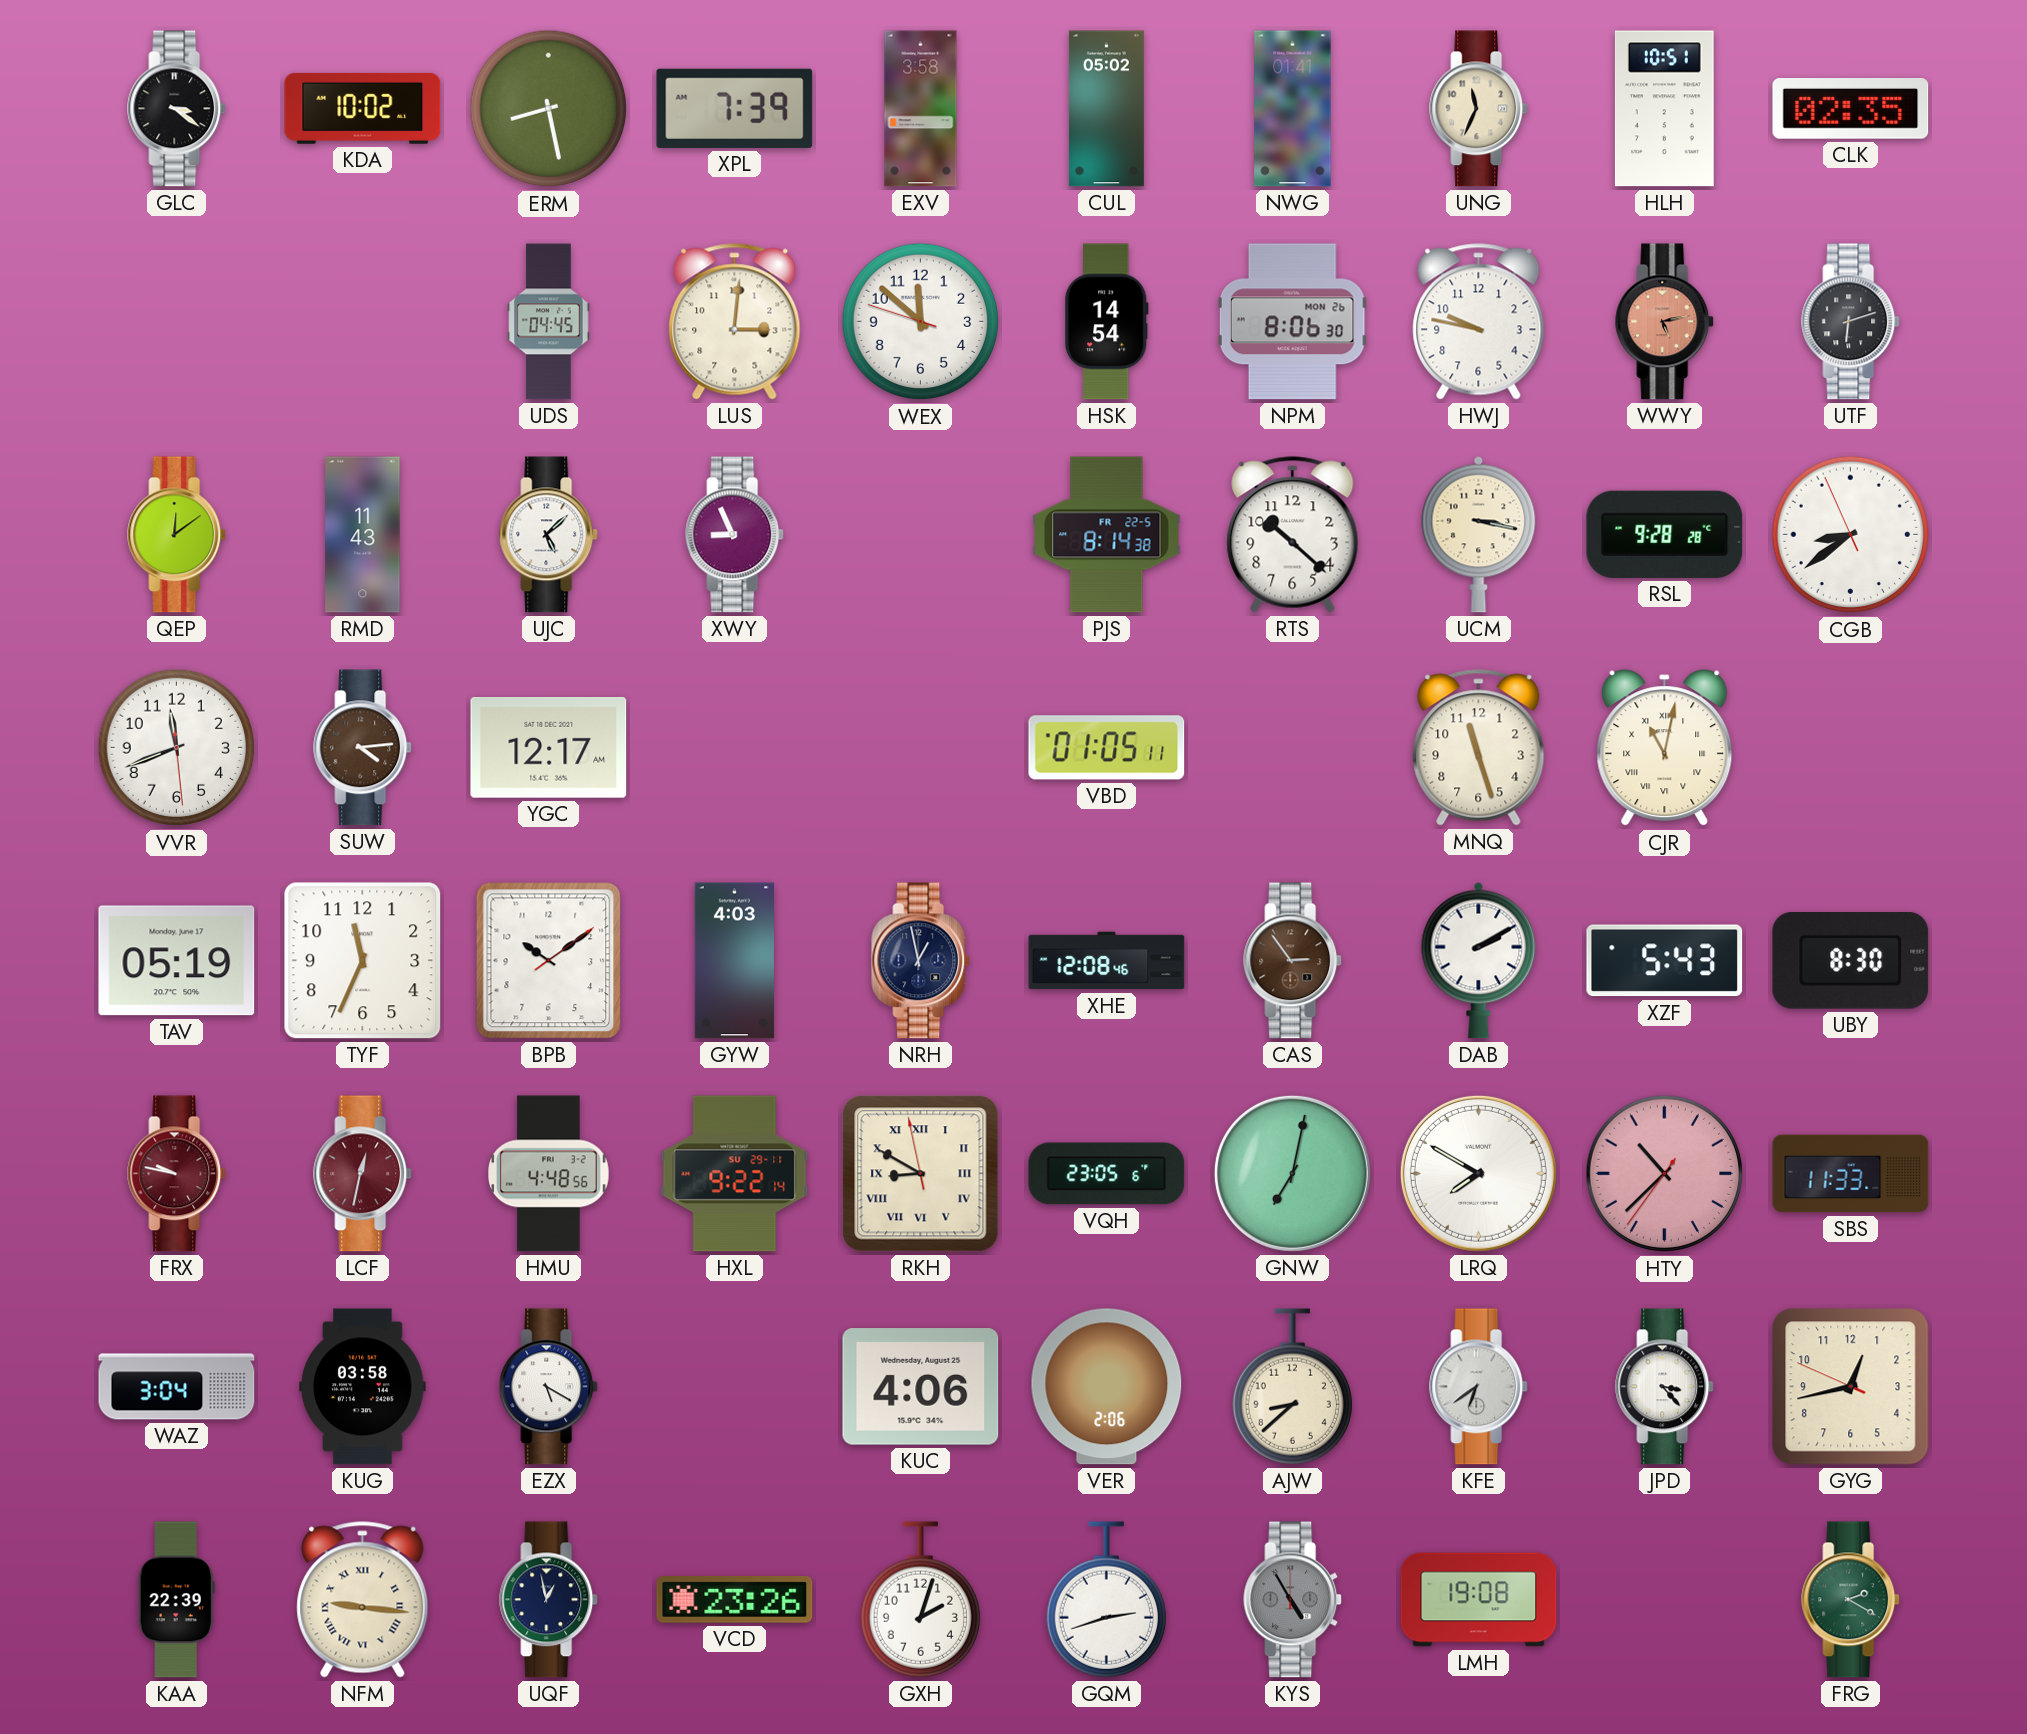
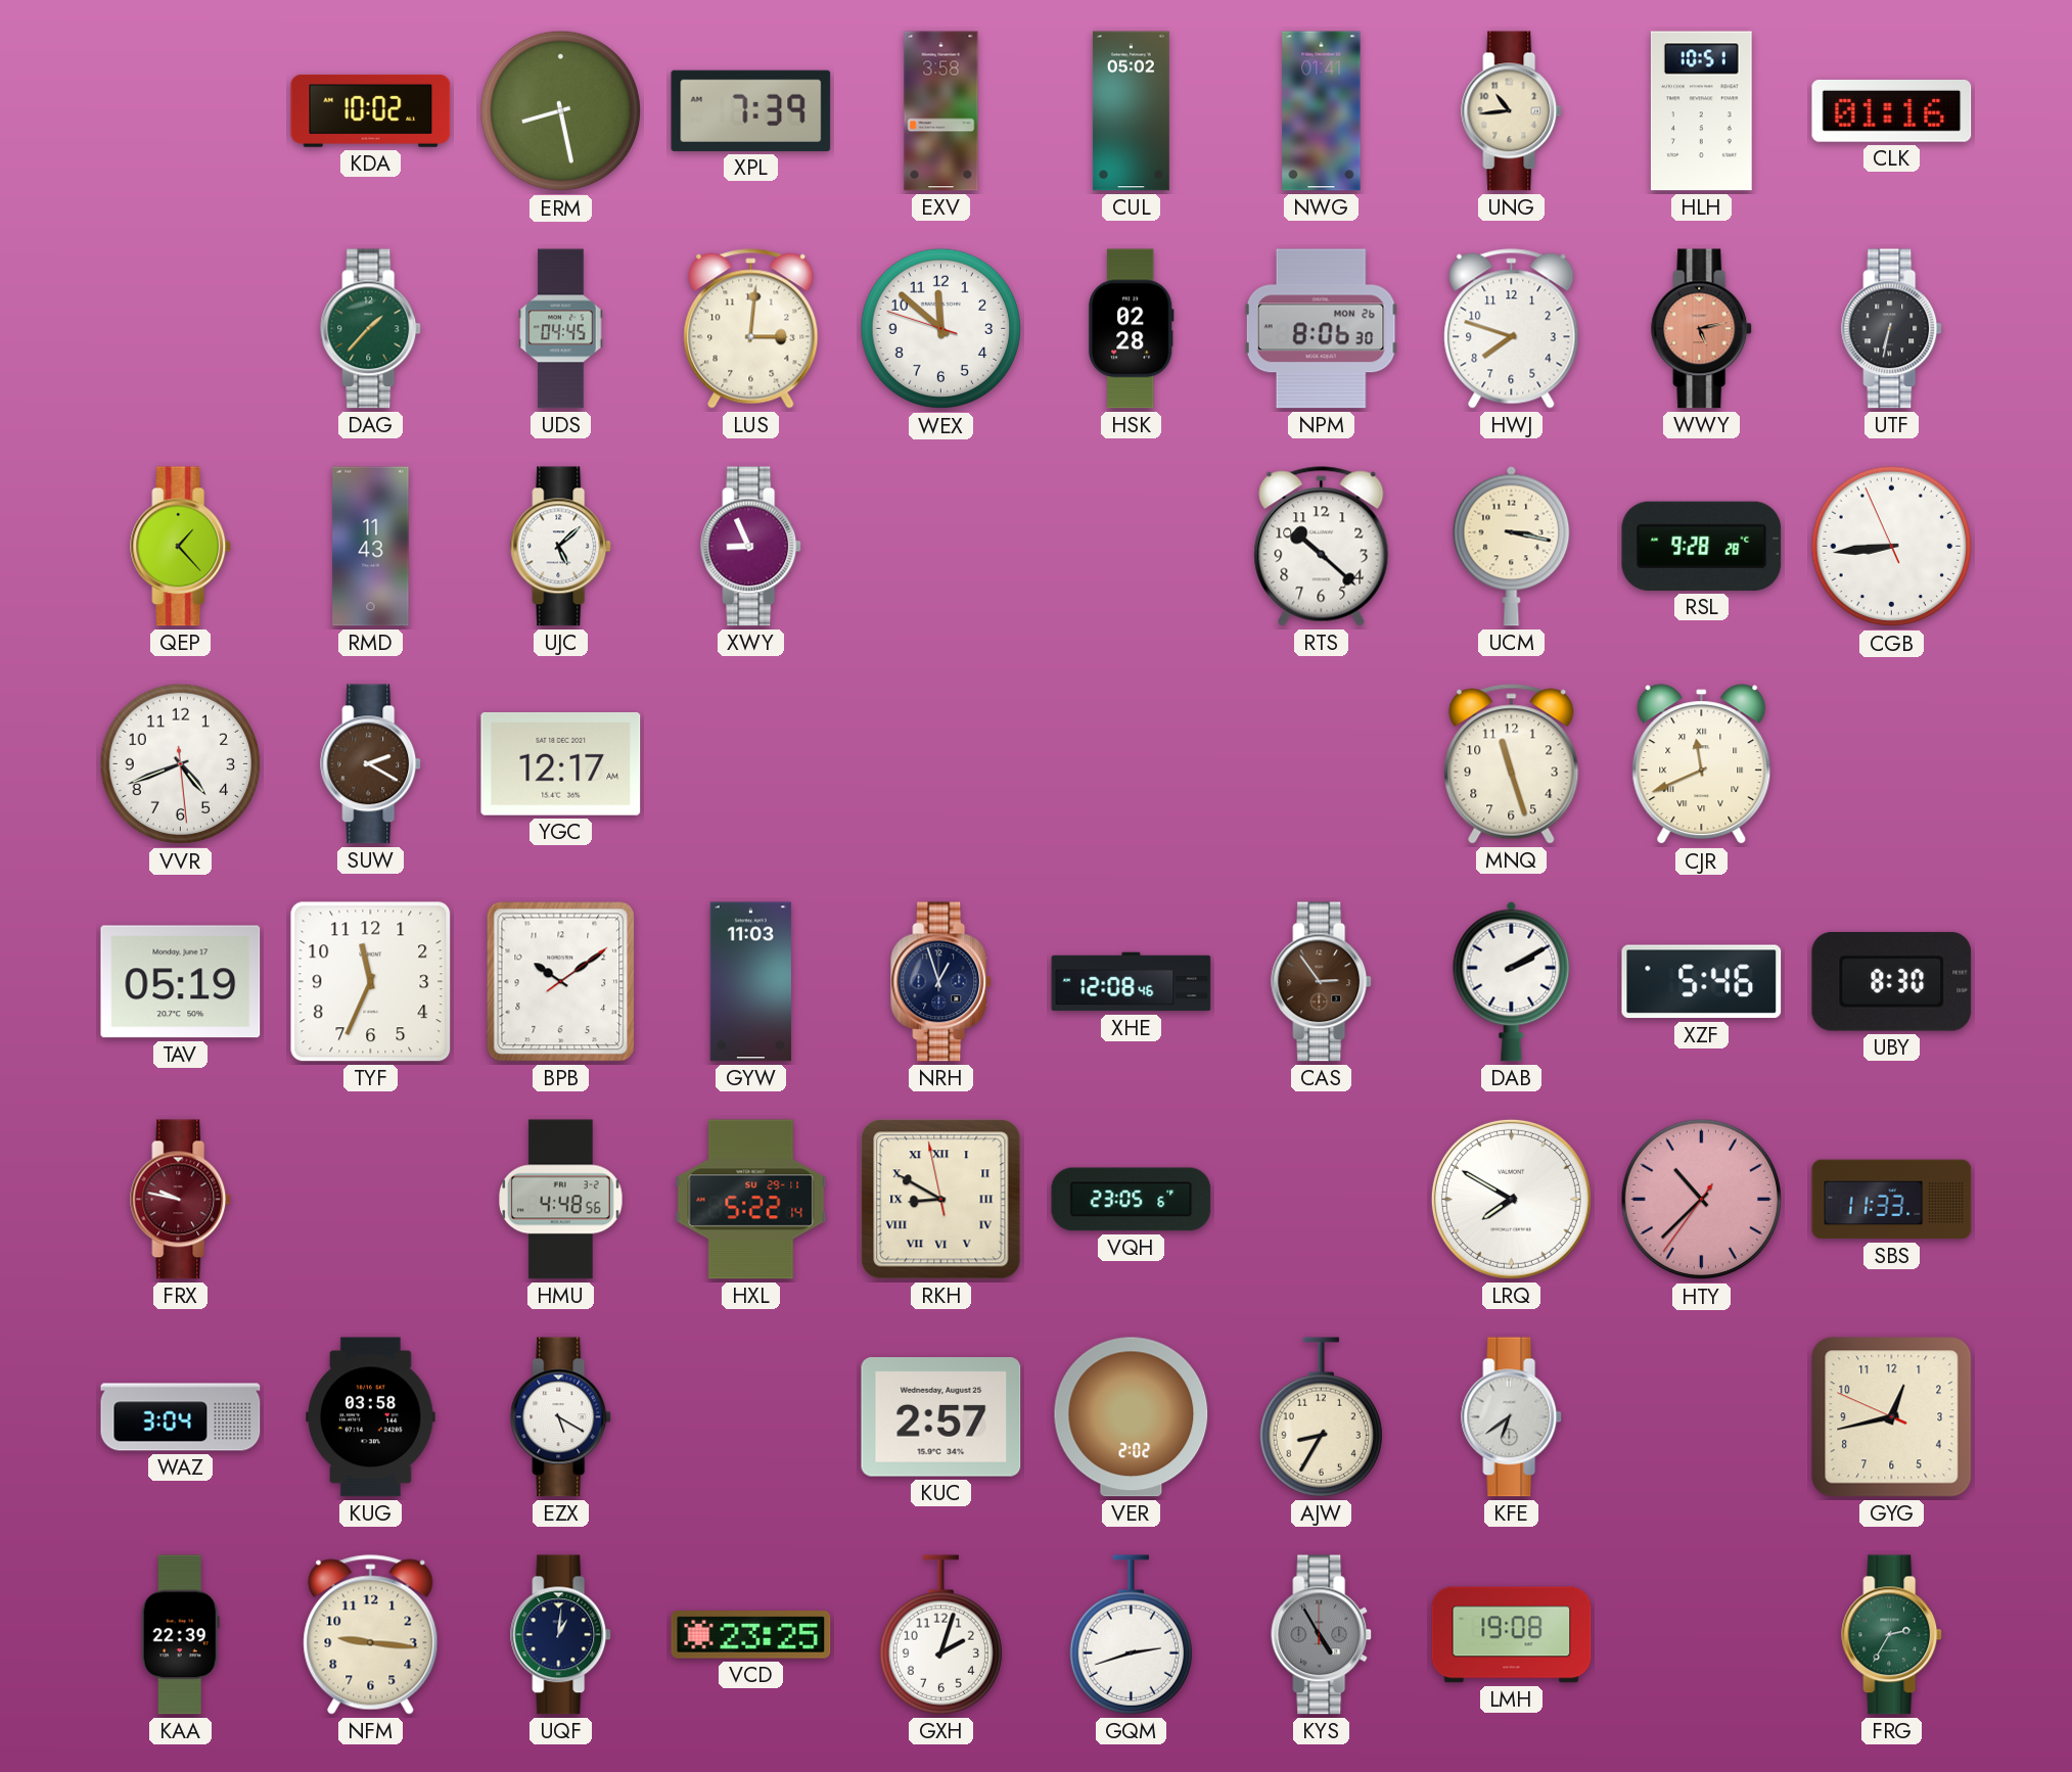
GLC: 3:21 -> none (177, 109)
UNG: 11:34 -> 10:44 (1512, 111)
CLK: 02:35 -> 01:16 (1892, 111)
DAG: none -> 1:37 (371, 329)
HSK: 14:54 -> 02:28 (1132, 329)
HWJ: 9:47 -> 7:48 (1512, 329)
UTF: 6:12 -> 6:32 (1892, 329)
QEP: 12:09 -> 1:23 (181, 547)
PJS: 8:14 -> none (1107, 535)
CGB: 8:38 -> 8:43 (1892, 547)
VVR: 11:41 -> 4:41 (181, 764)
SUW: 4:14 -> 2:20 (371, 764)
VBD: 01:05 -> none (1107, 748)
CJR: 11:02 -> 11:41 (1702, 764)
GYW: 4:03 -> 11:03 (750, 982)
NRH: 12:58 -> 12:57 (941, 982)
XZF: 5:43 -> 5:46 (1702, 982)
LCF: 12:32 -> none (363, 1174)
HXL: 9:22 -> 5:22 (751, 1200)
GNW: 7:02 -> none (1292, 1173)
KUC: 4:06 -> 2:57 (941, 1417)
VER: 2:06 -> 2:02 (1132, 1417)
AJW: 8:38 -> 8:35 (1321, 1417)
JPD: 3:23 -> none (1665, 1387)
NFM numerals: Roman -> Arabic (371, 1635)
UQF: 12:58 -> 1:01 (561, 1635)
VCD: 23:26 -> 23:25 (751, 1635)
FRG: 2:20 -> 2:35 (1892, 1635)
